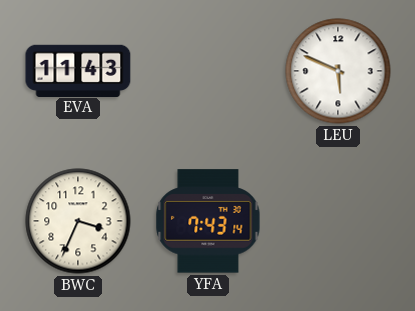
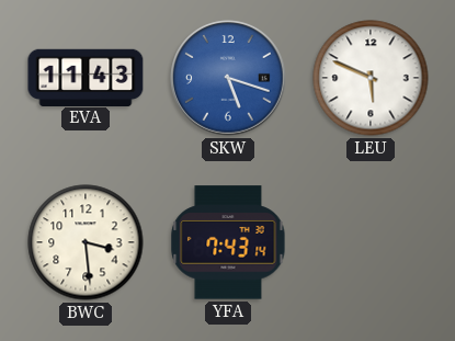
SKW: none -> 5:18 (228, 78)
BWC: 3:34 -> 3:29 (86, 242)
